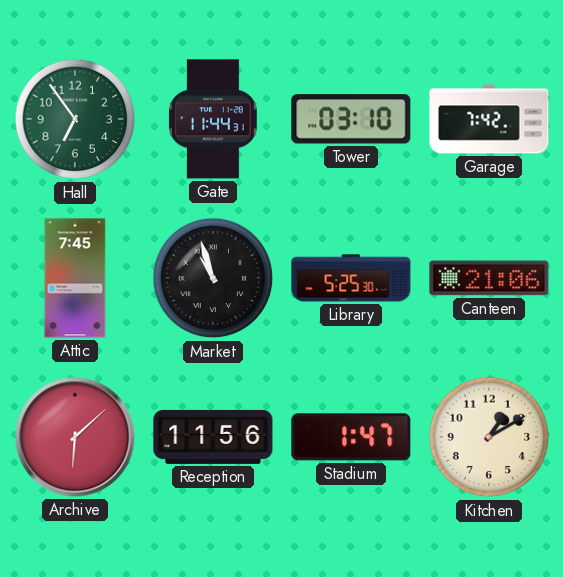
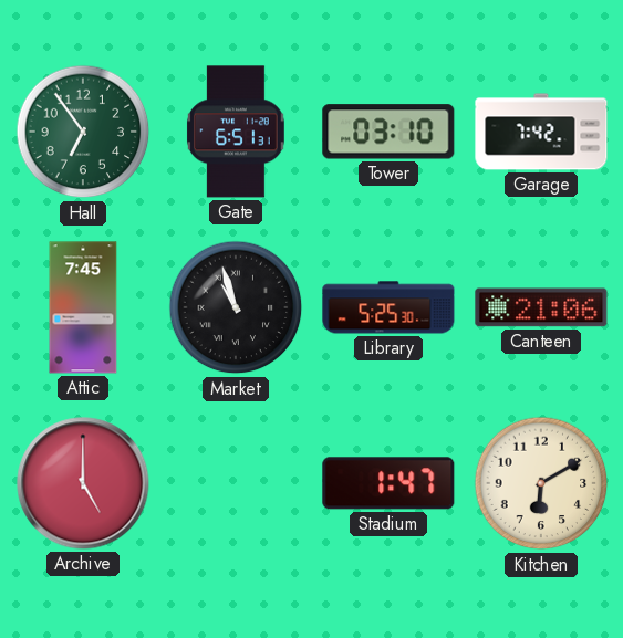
Gate: 11:44 -> 6:51 (236, 132)
Archive: 6:08 -> 5:00 (83, 483)
Reception: 11:56 -> none (213, 437)
Kitchen: 1:10 -> 6:10 (541, 483)
